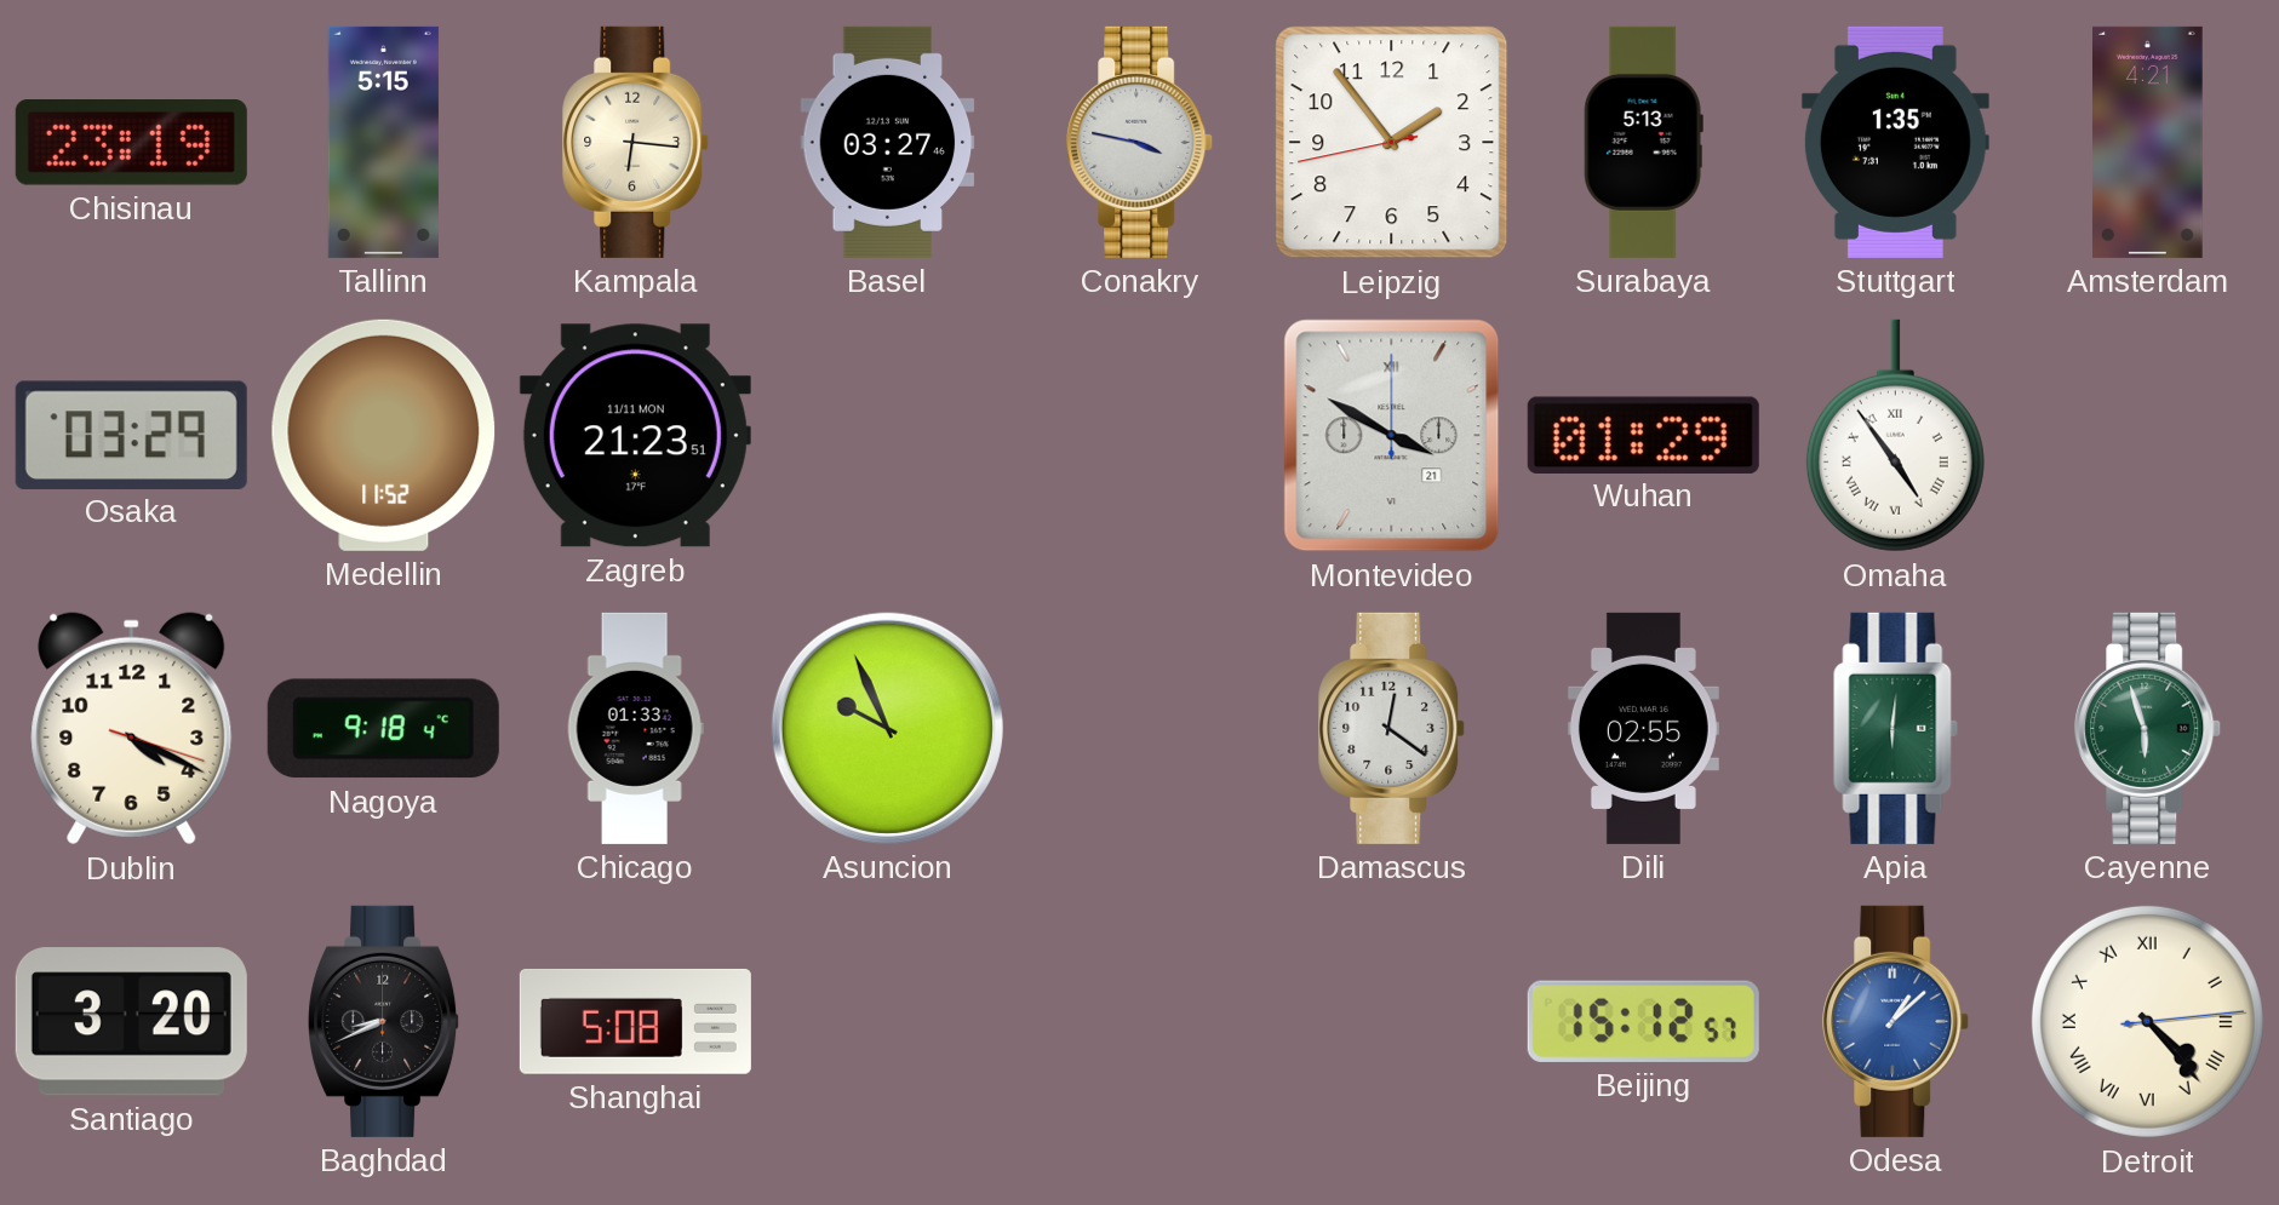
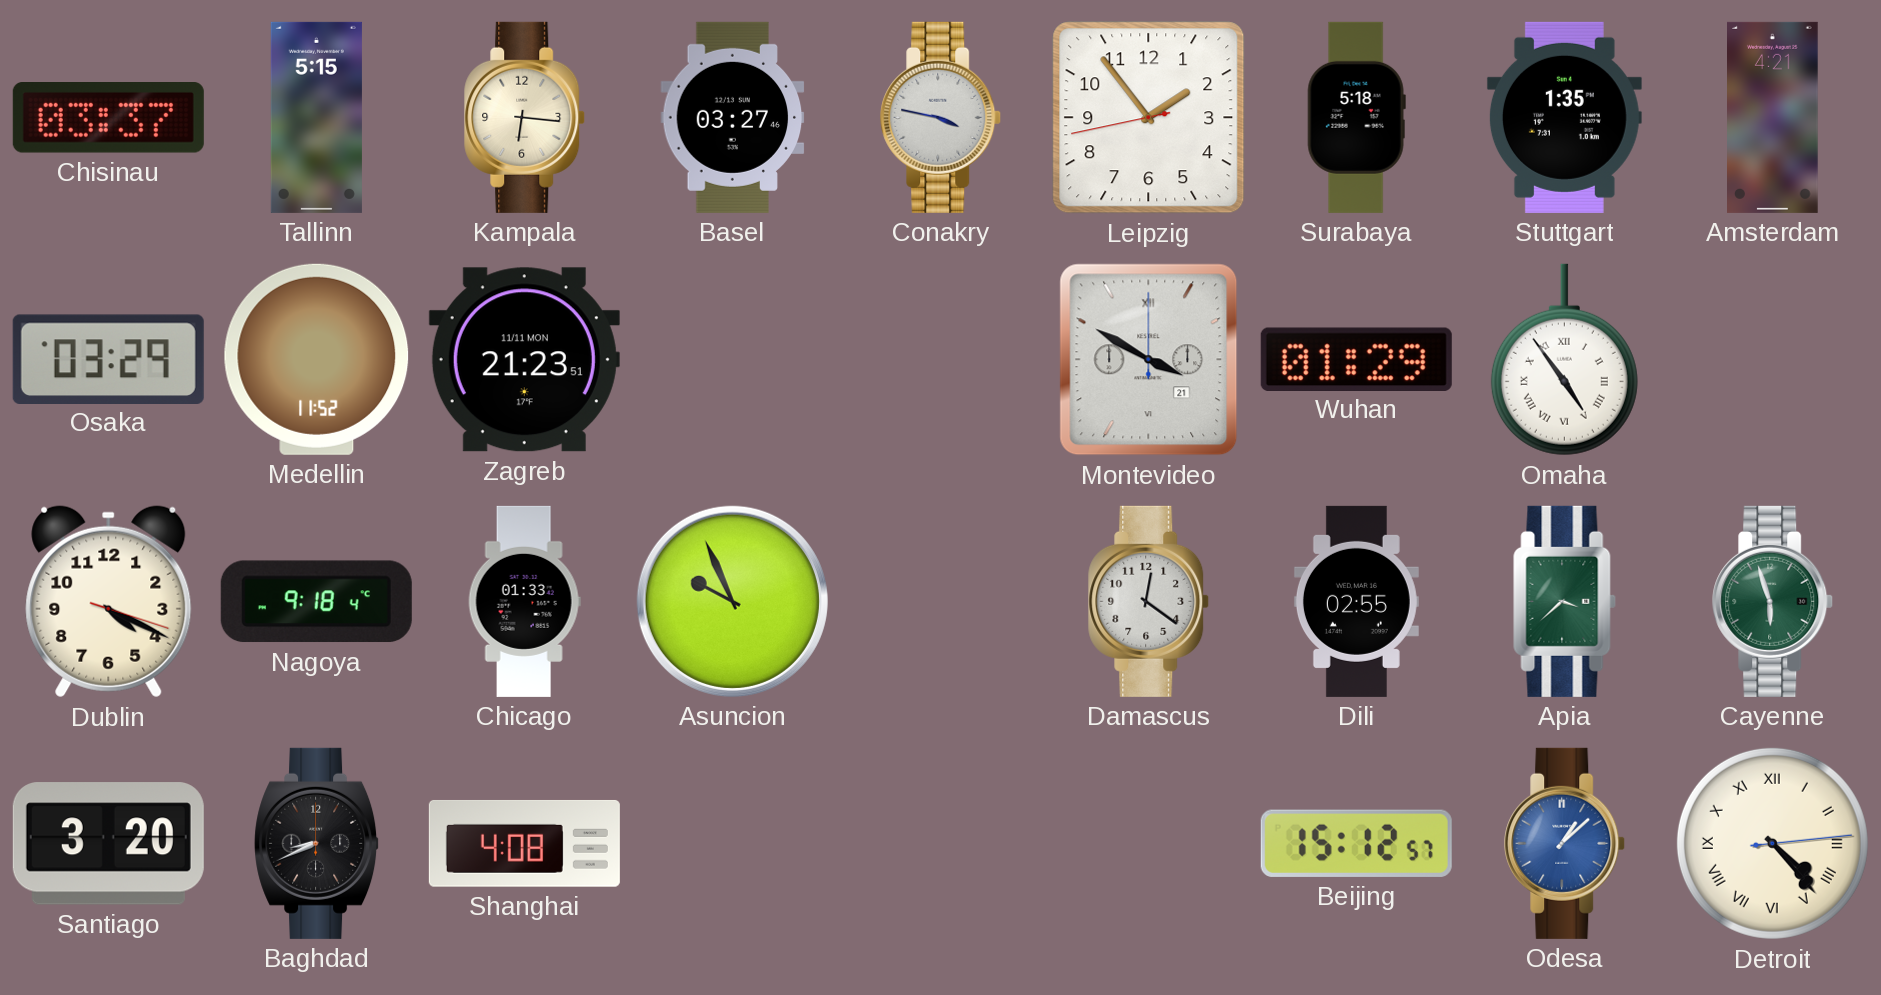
Chisinau: 23:19 -> 03:37 (108, 118)
Surabaya: 5:13 -> 5:18 (1356, 117)
Apia: 6:01 -> 3:38 (1565, 601)
Shanghai: 5:08 -> 4:08 (524, 843)
